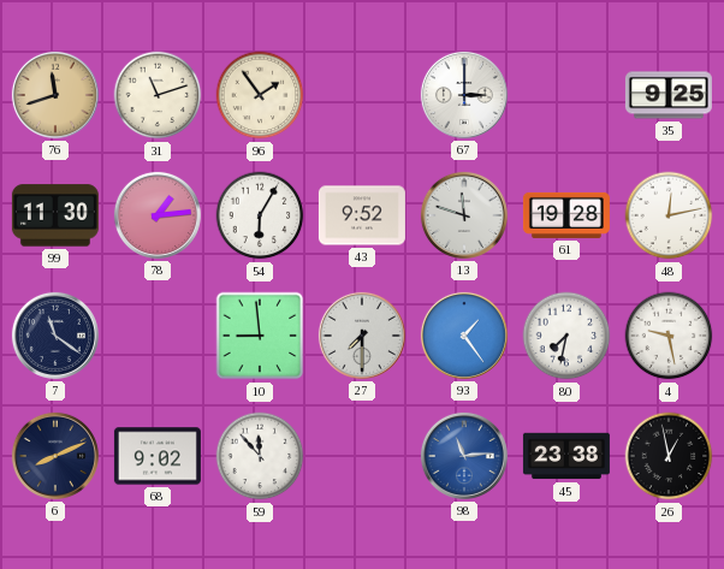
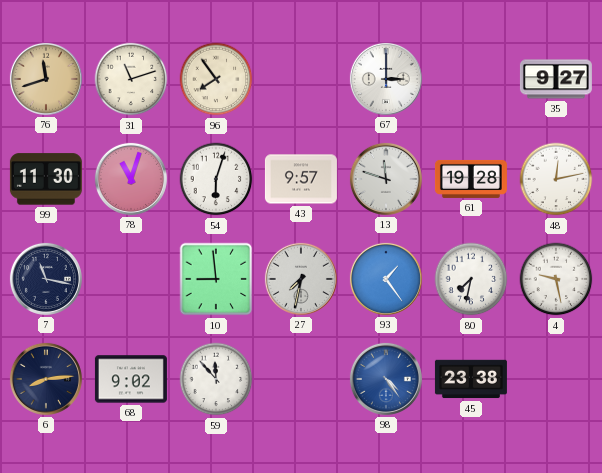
96: 1:54 -> 7:54 (216, 79)
35: 9:25 -> 9:27 (556, 79)
78: 1:14 -> 11:03 (131, 179)
54: 6:05 -> 6:03 (216, 179)
43: 9:52 -> 9:57 (301, 179)
7: 11:21 -> 11:17 (46, 279)
27: 7:30 -> 7:32 (301, 279)
6: 8:11 -> 8:14 (46, 379)
98: 11:14 -> 4:24 (386, 379)
26: 12:58 -> none (669, 456)
